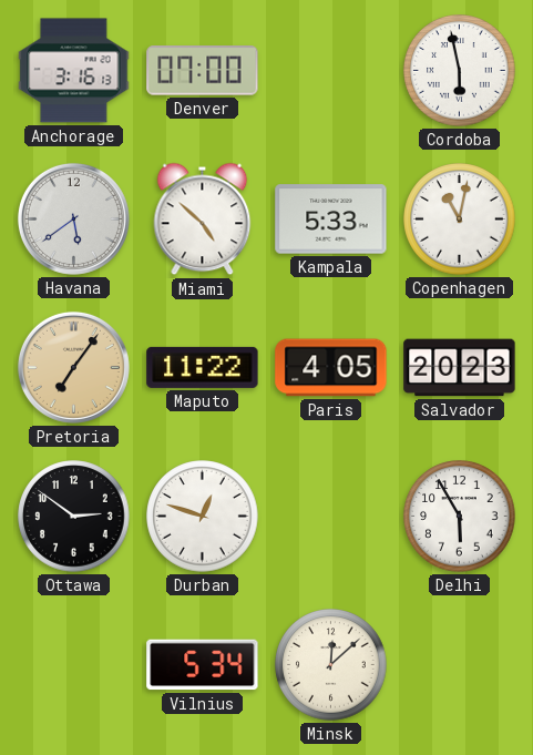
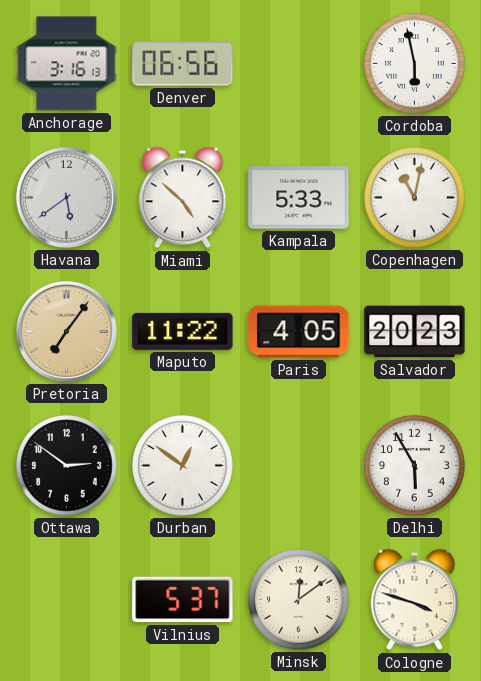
Denver: 07:00 -> 06:56 (183, 64)
Durban: 12:48 -> 12:51 (183, 466)
Vilnius: 5:34 -> 5:37 (183, 600)
Minsk: 12:08 -> 12:09 (299, 600)
Cologne: none -> 3:48 (415, 600)
